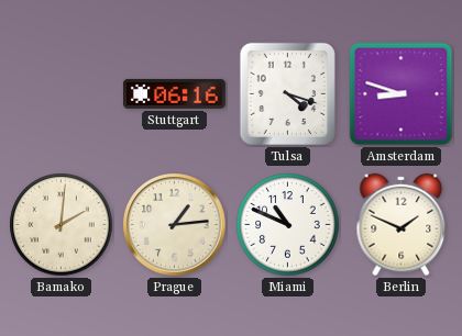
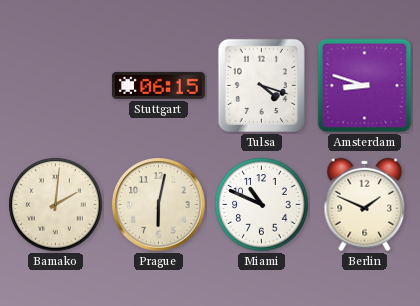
Stuttgart: 06:16 -> 06:15 (158, 85)
Prague: 1:14 -> 6:02 (159, 205)
